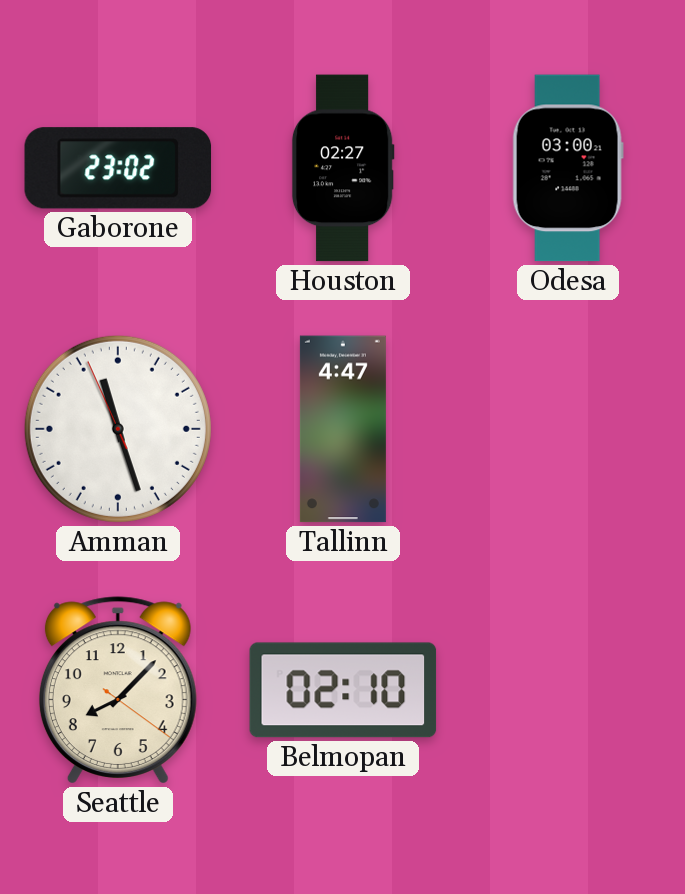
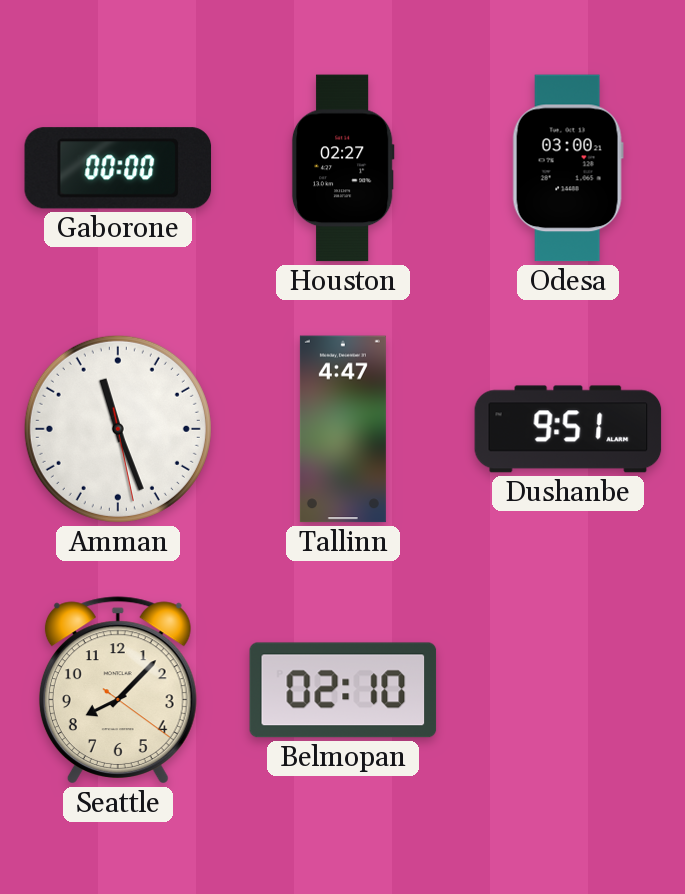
Gaborone: 23:02 -> 00:00 (118, 168)
Amman: 11:26:56 -> 11:26:28 (118, 429)
Dushanbe: none -> 9:51 (568, 429)
